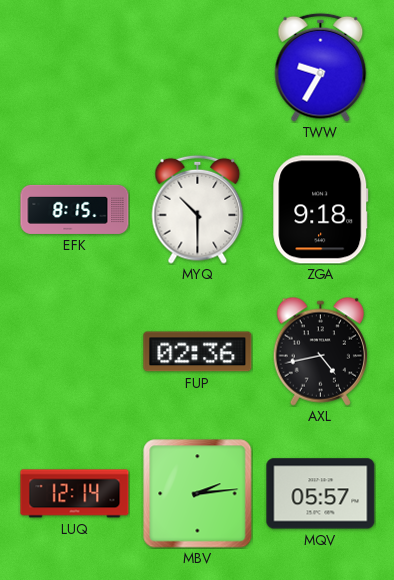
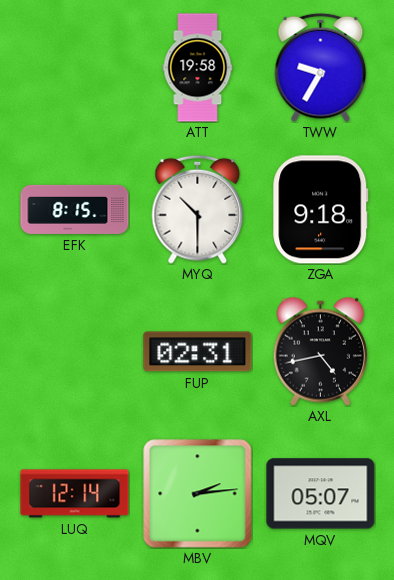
ATT: none -> 19:58 (198, 68)
FUP: 02:36 -> 02:31 (198, 352)
MQV: 05:57 -> 05:07 (321, 494)
